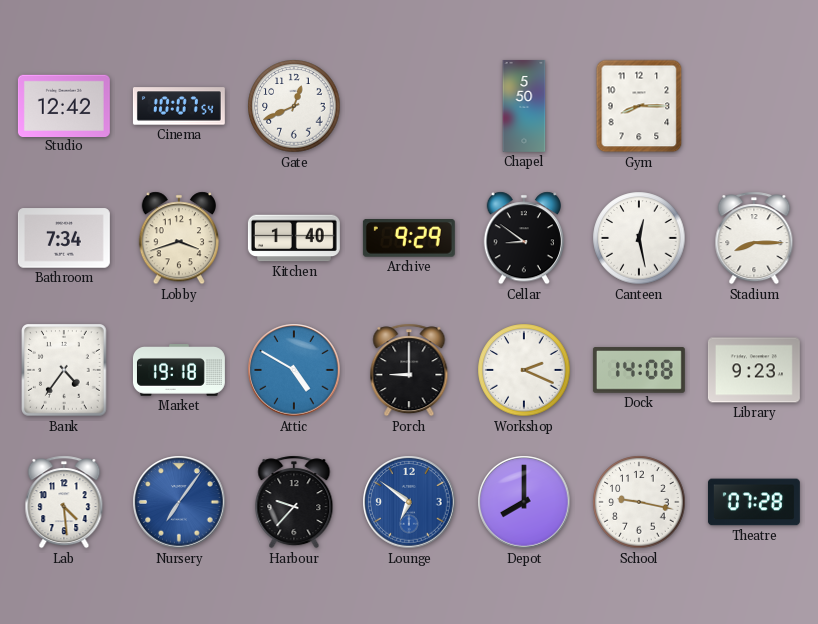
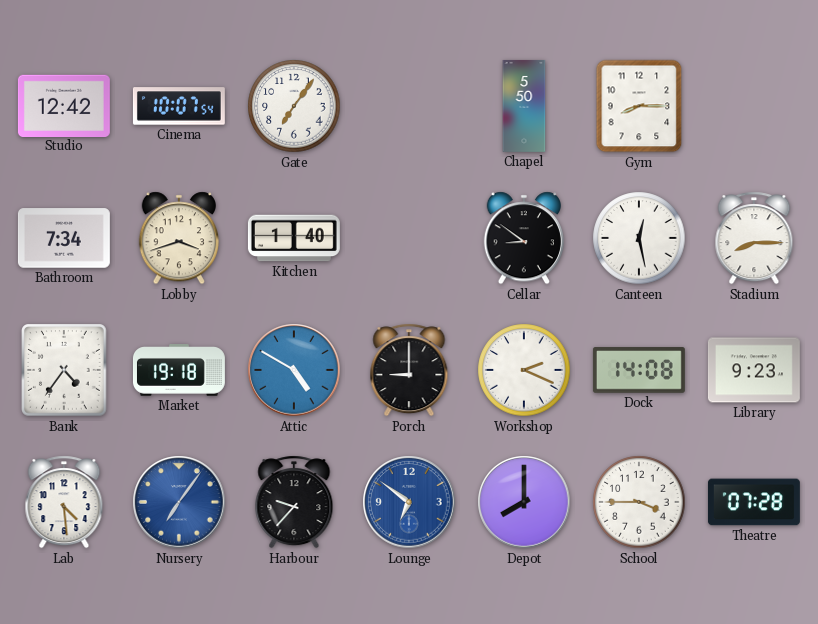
Gate: 12:41 -> 7:06 (294, 106)
Archive: 9:29 -> none (409, 239)
School: 9:17 -> 3:45 (639, 502)
